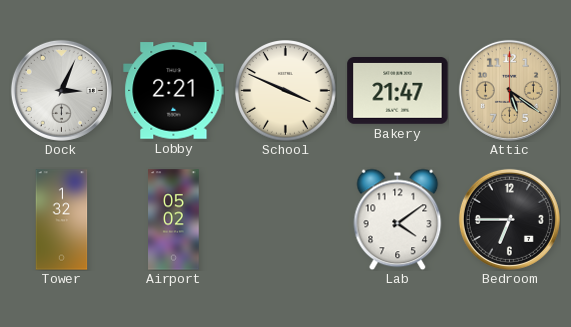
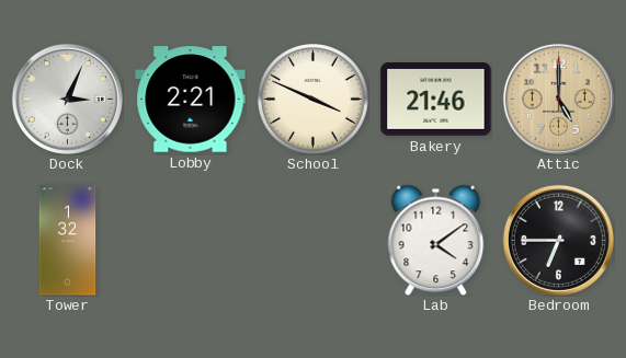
Bakery: 21:47 -> 21:46 (436, 100)
Attic: 5:21 -> 5:00 (558, 99)
Airport: 05:02 -> none (174, 220)
